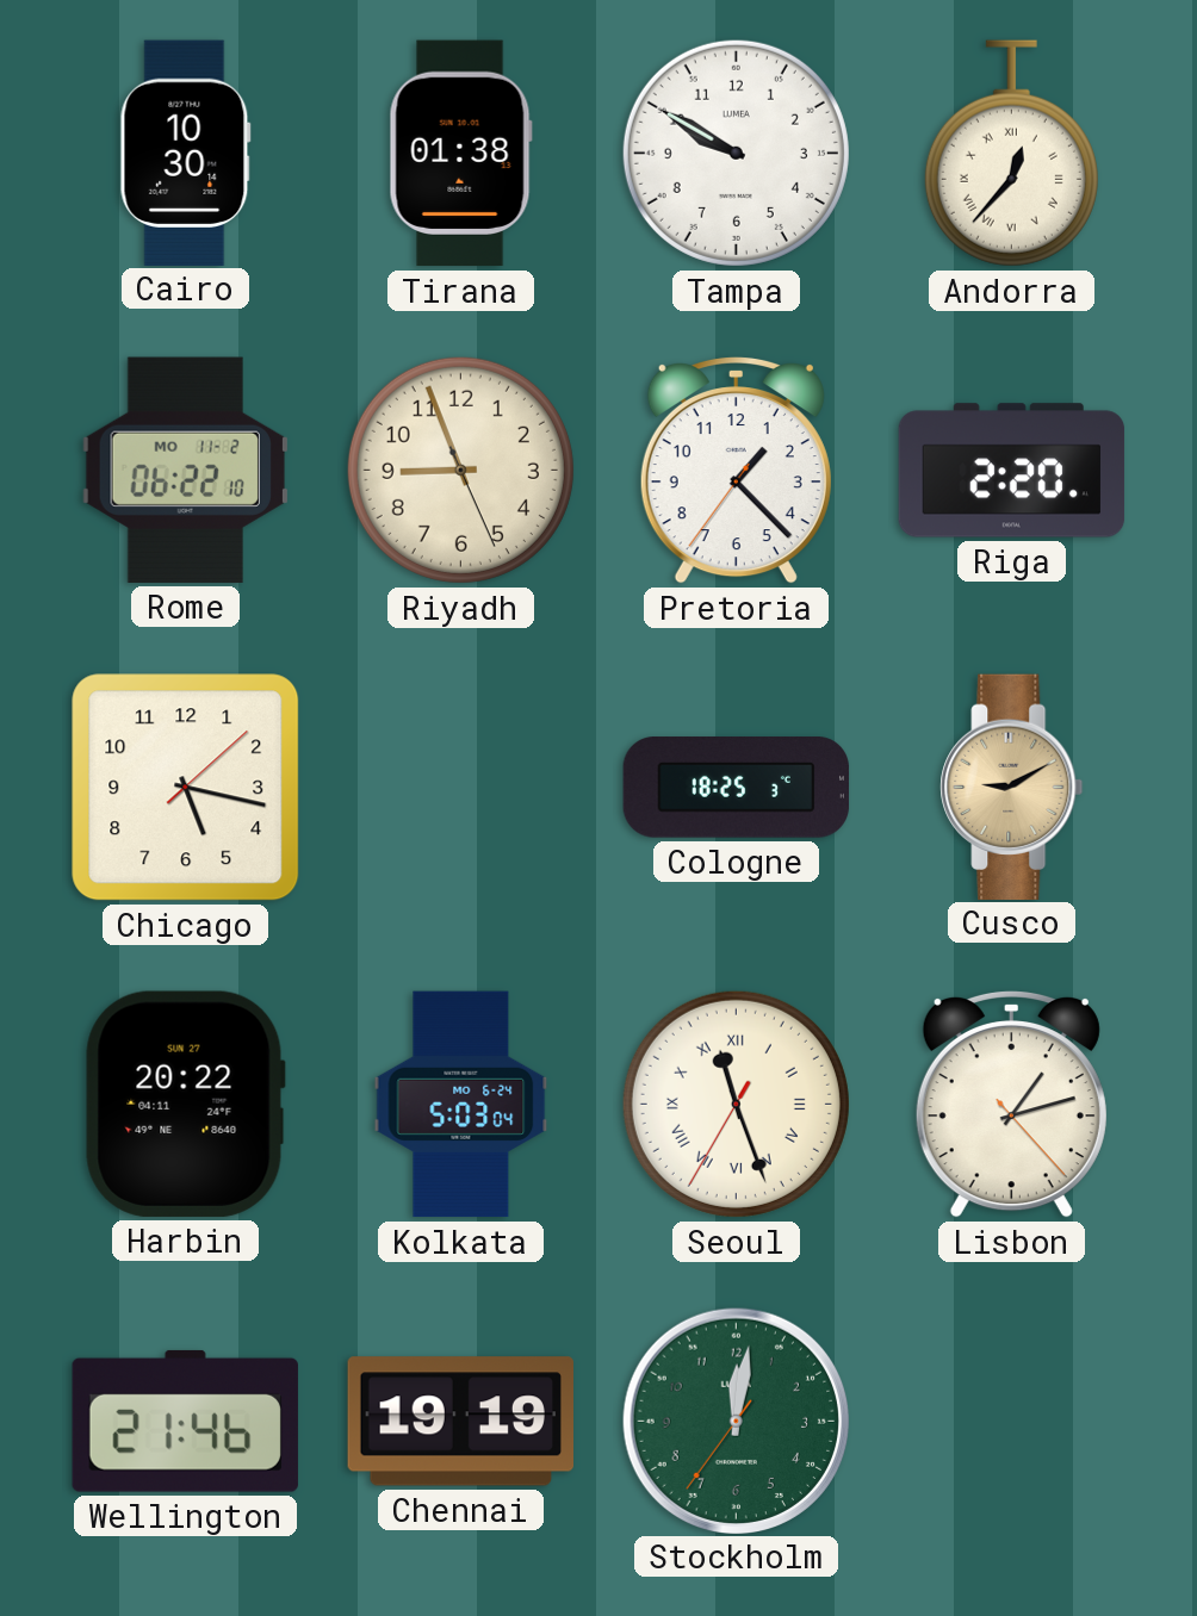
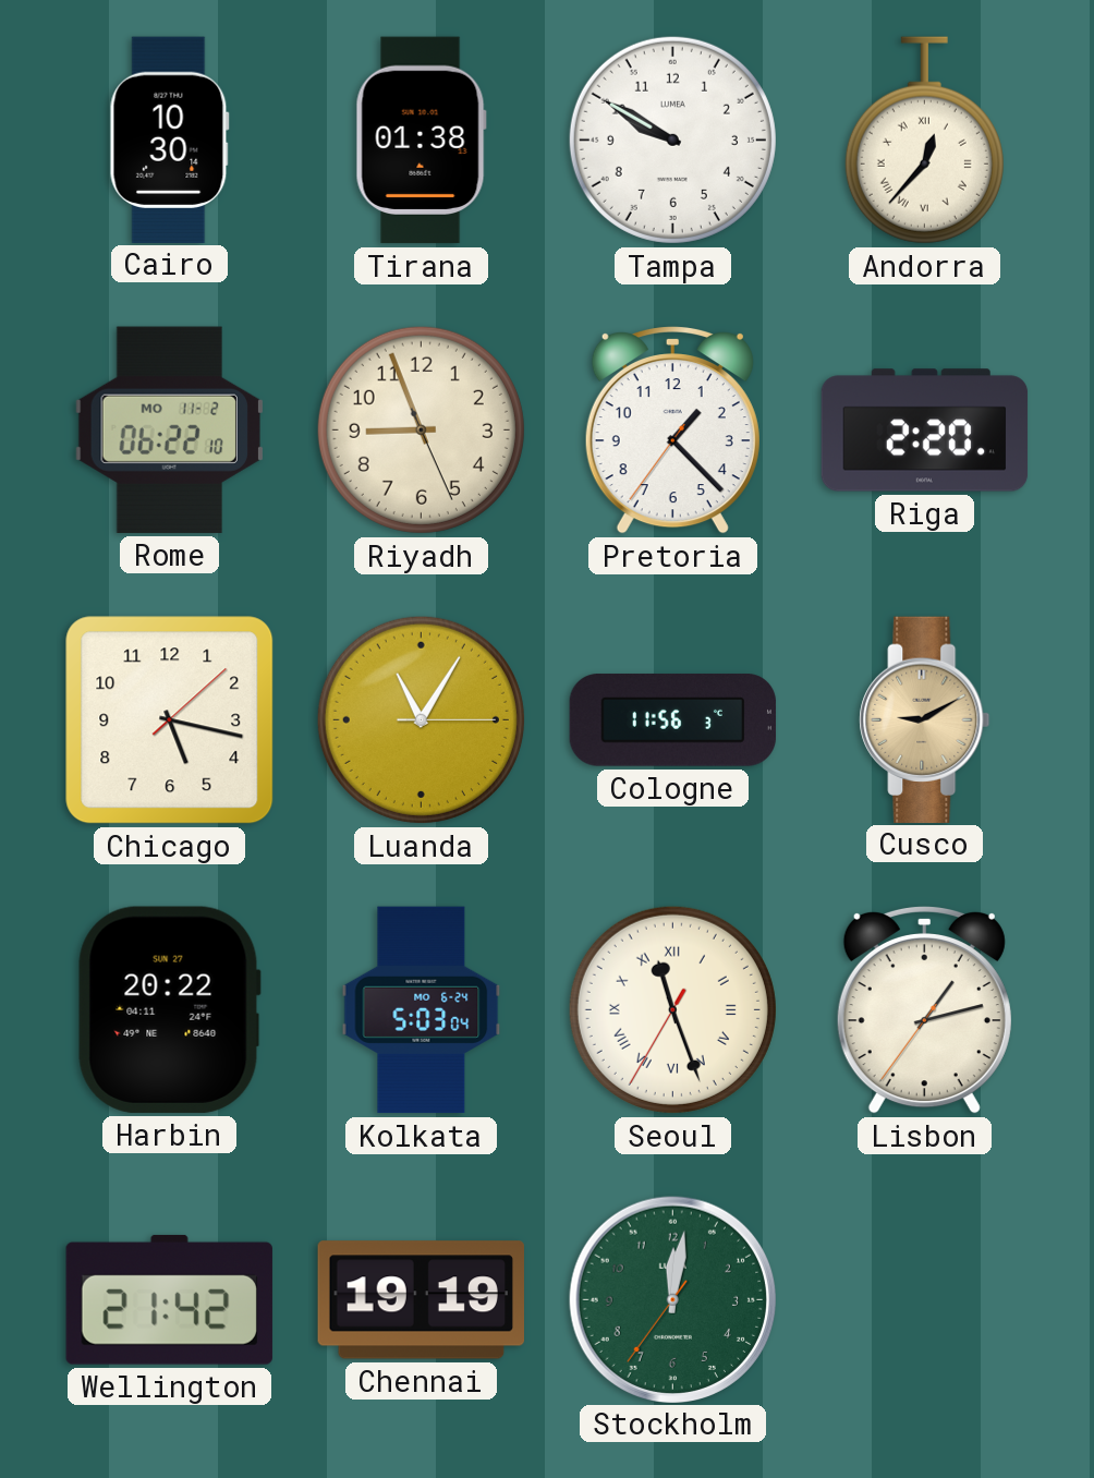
Luanda: none -> 11:05 (421, 719)
Cologne: 18:25 -> 11:56 (673, 720)
Lisbon: 1:12:23 -> 1:12:36 (924, 1009)
Wellington: 21:46 -> 21:42 (169, 1299)
